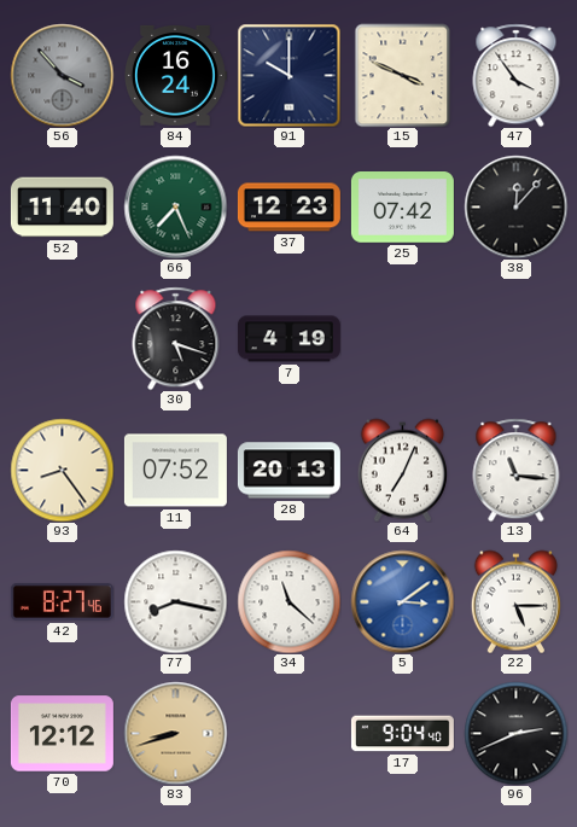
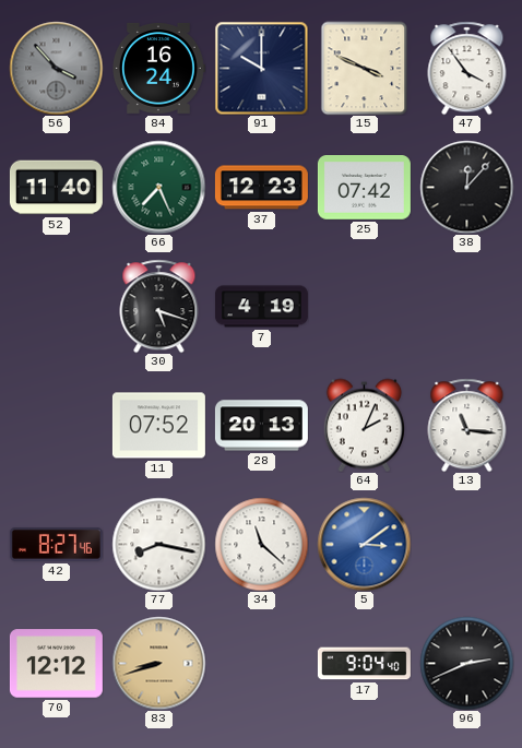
93: 8:24 -> none (62, 470)
64: 7:04 -> 2:04 (364, 425)
22: 5:15 -> none (515, 601)
